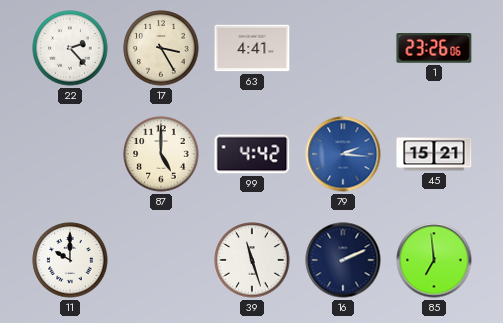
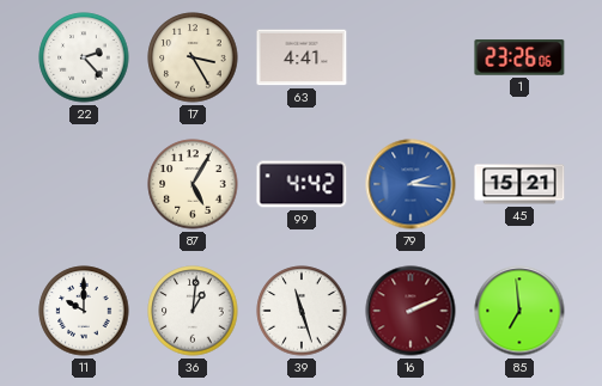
87: 5:00 -> 5:05 (193, 184)
36: none -> 1:01 (193, 311)
16 dial: navy -> burgundy (411, 311)
